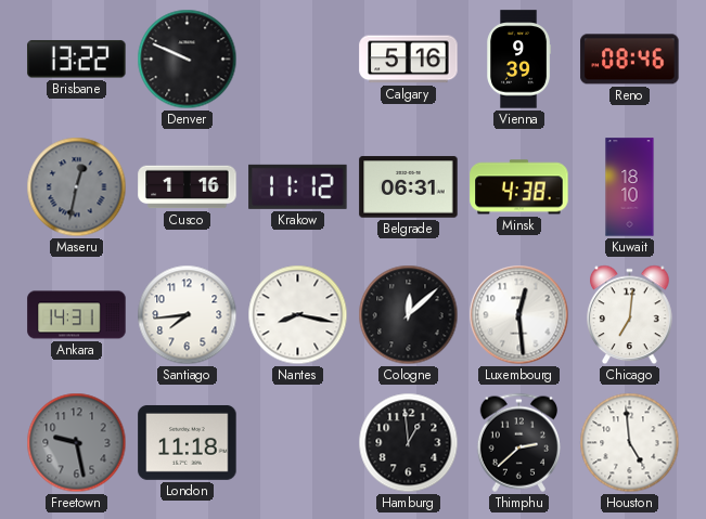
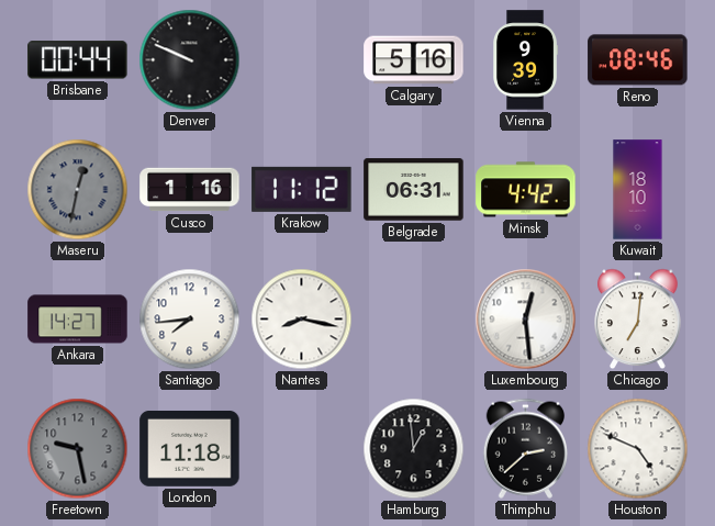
Brisbane: 13:22 -> 00:44 (78, 60)
Minsk: 4:38 -> 4:42 (526, 190)
Ankara: 14:31 -> 14:27 (78, 320)
Cologne: 12:08 -> none (409, 315)
Houston: 4:59 -> 4:49 (638, 449)
